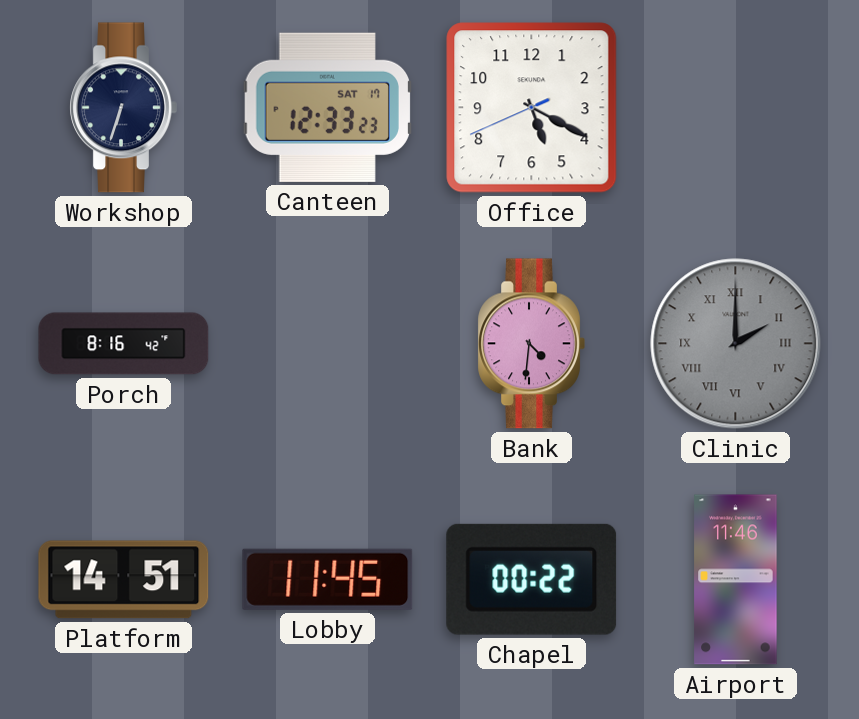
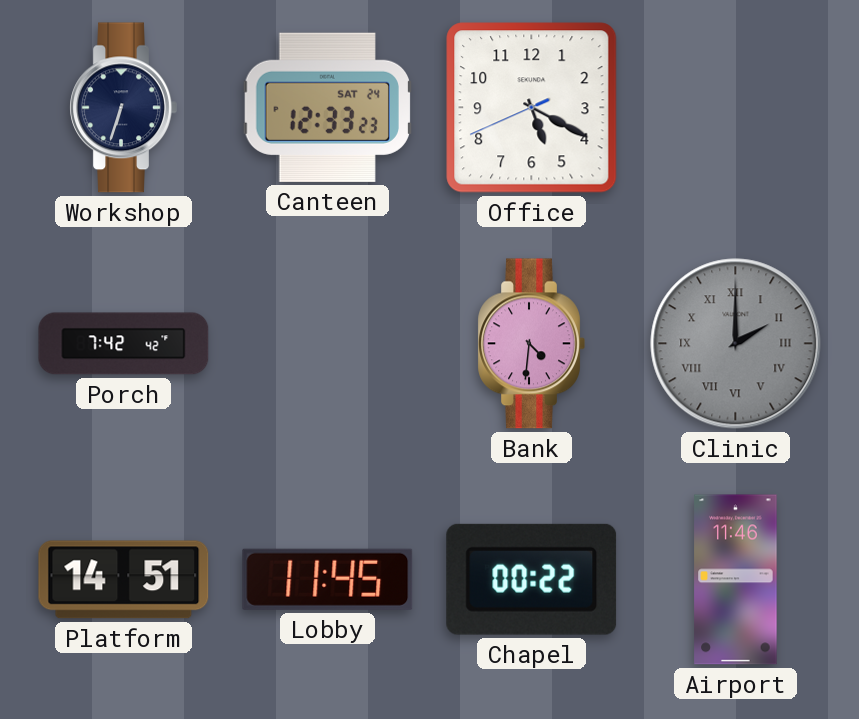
Canteen date: SAT 17 -> SAT 24 (327, 107)
Porch: 8:16 -> 7:42 (124, 344)
